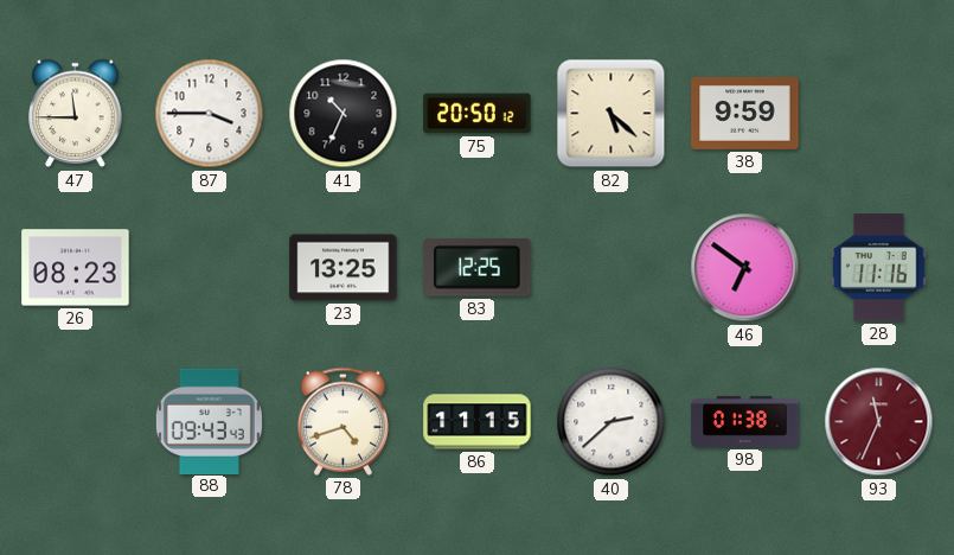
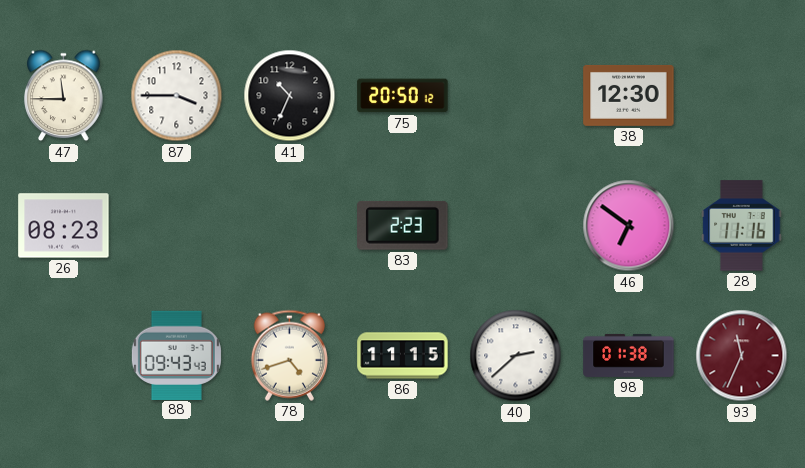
82: 5:22 -> none (612, 114)
38: 9:59 -> 12:30 (629, 95)
23: 13:25 -> none (344, 268)
83: 12:25 -> 2:23 (403, 225)
